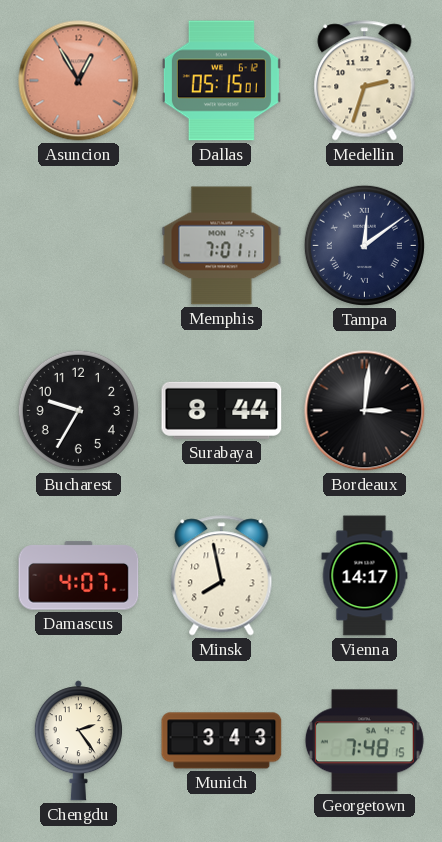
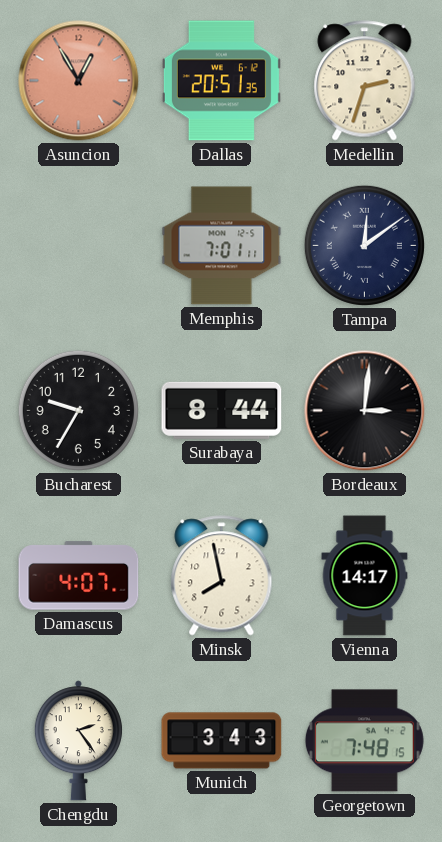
Dallas: 05:15 -> 20:51 (221, 81)
